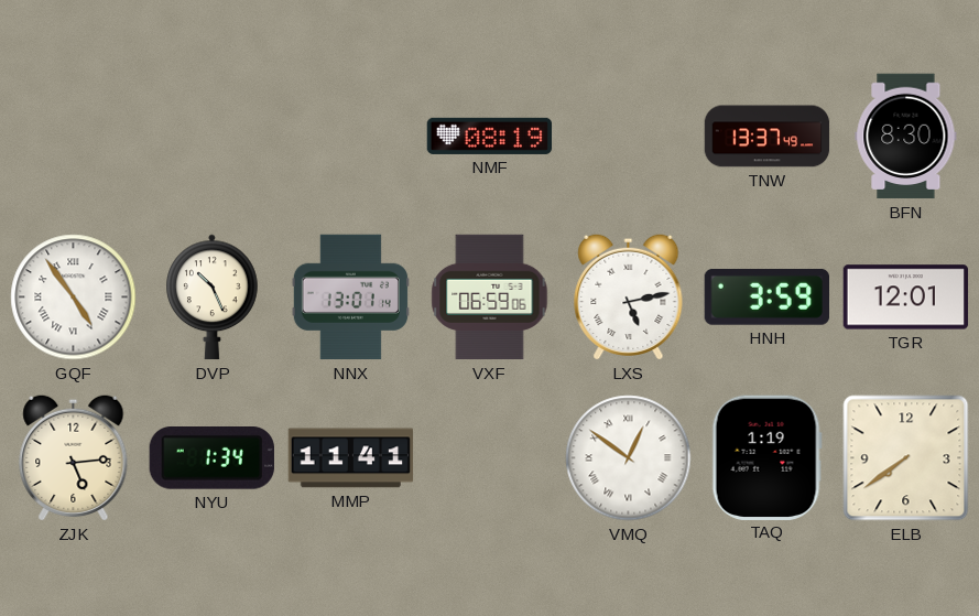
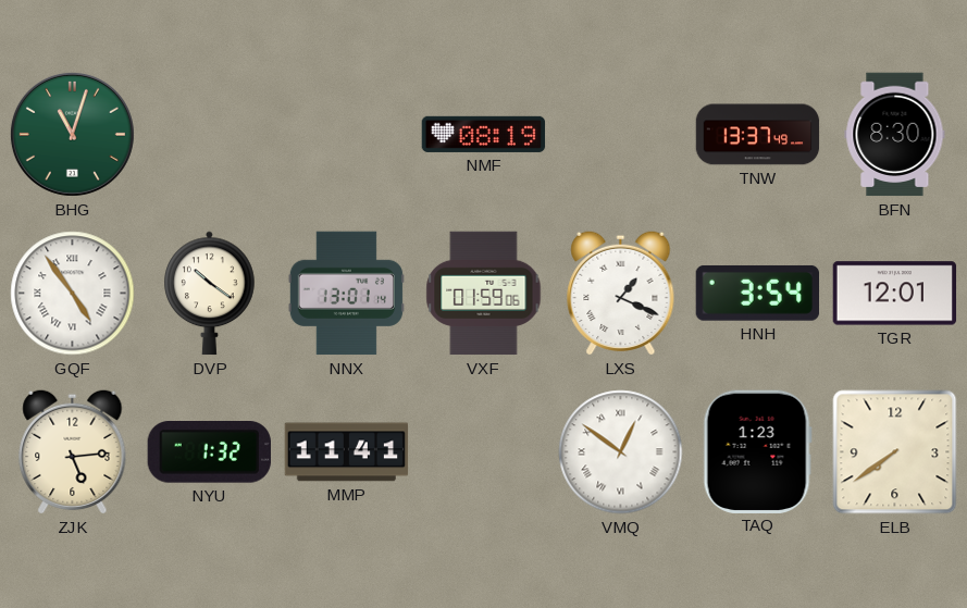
BHG: none -> 11:03 (72, 134)
DVP: 10:26 -> 10:21 (210, 294)
VXF: 06:59 -> 01:59 (484, 294)
LXS: 5:13 -> 1:19 (621, 293)
HNH: 3:59 -> 3:54 (757, 293)
NYU: 1:34 -> 1:32 (209, 452)
TAQ: 1:19 -> 1:23 (757, 451)
